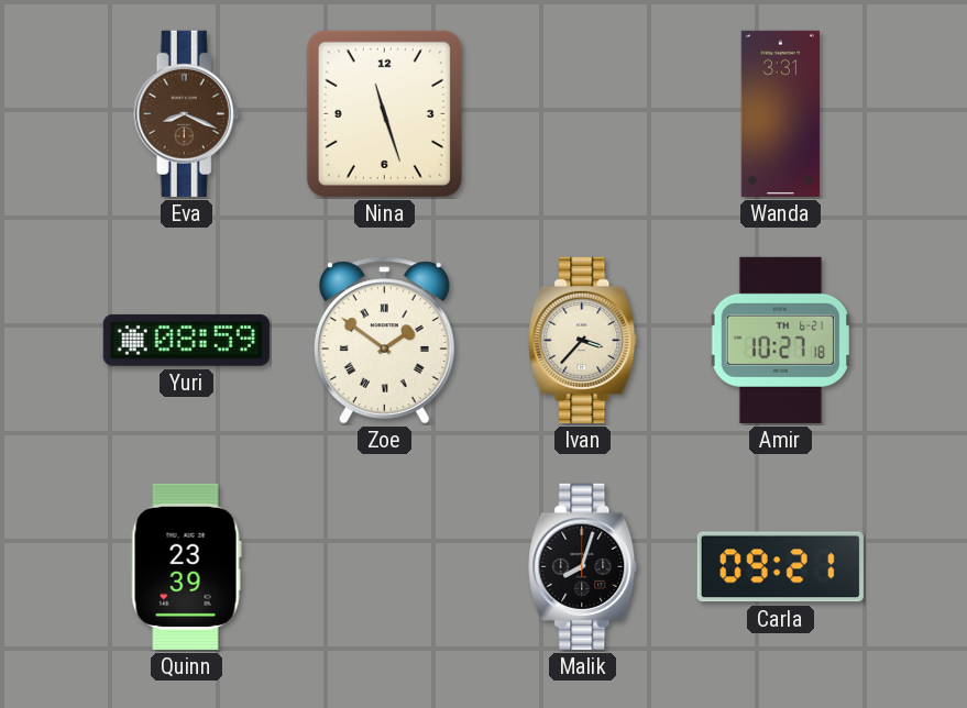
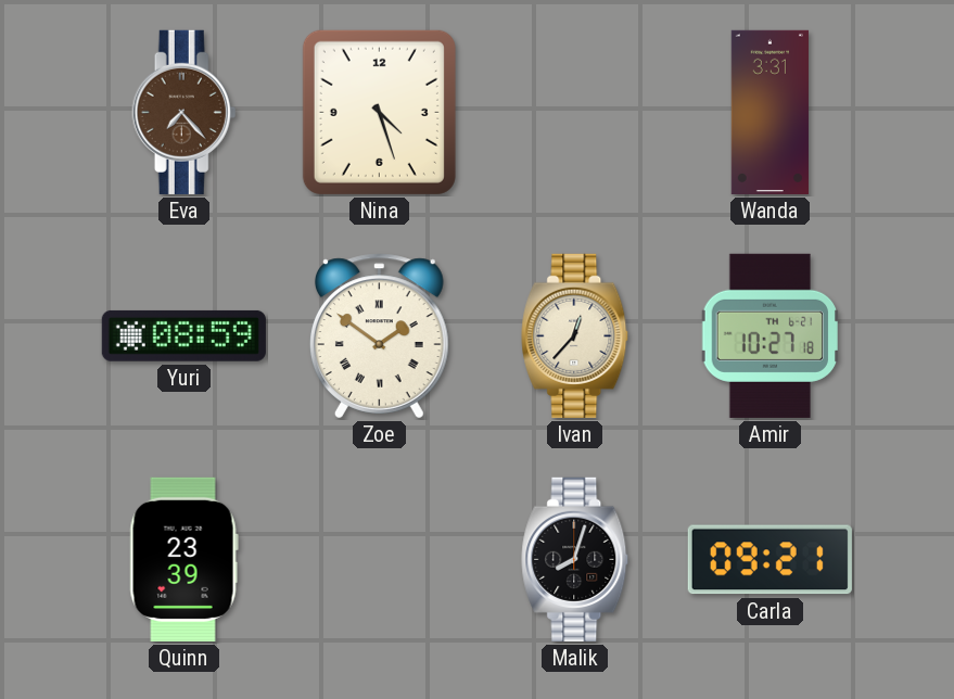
Eva: 8:19 -> 7:23 (185, 112)
Nina: 11:27 -> 4:27 (379, 112)
Ivan: 3:37 -> 12:37 (575, 335)
